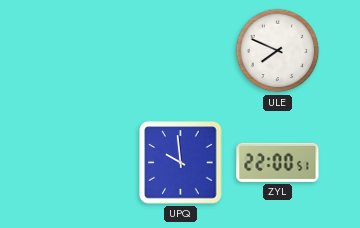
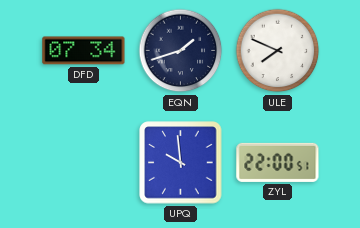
DFD: none -> 07:34 (84, 51)
EQN: none -> 1:42 (181, 51)
